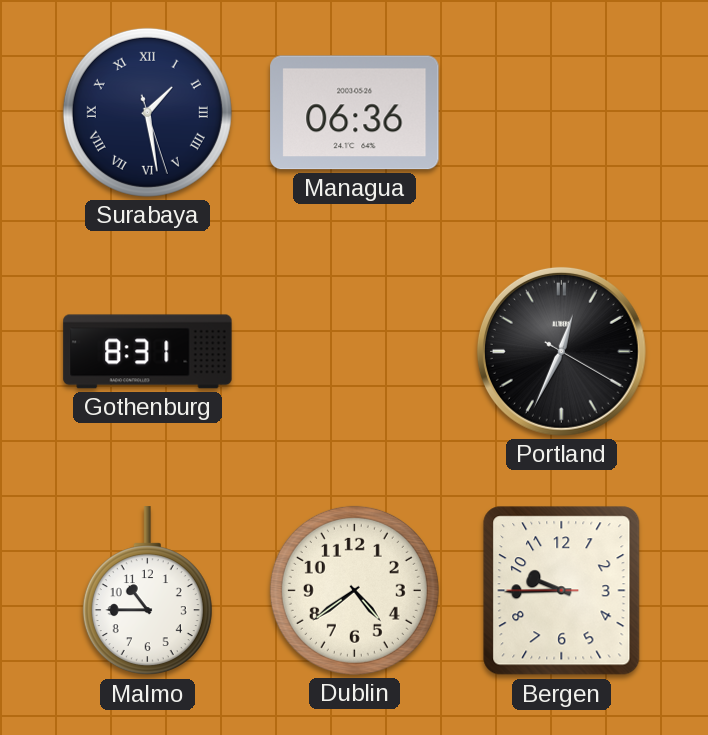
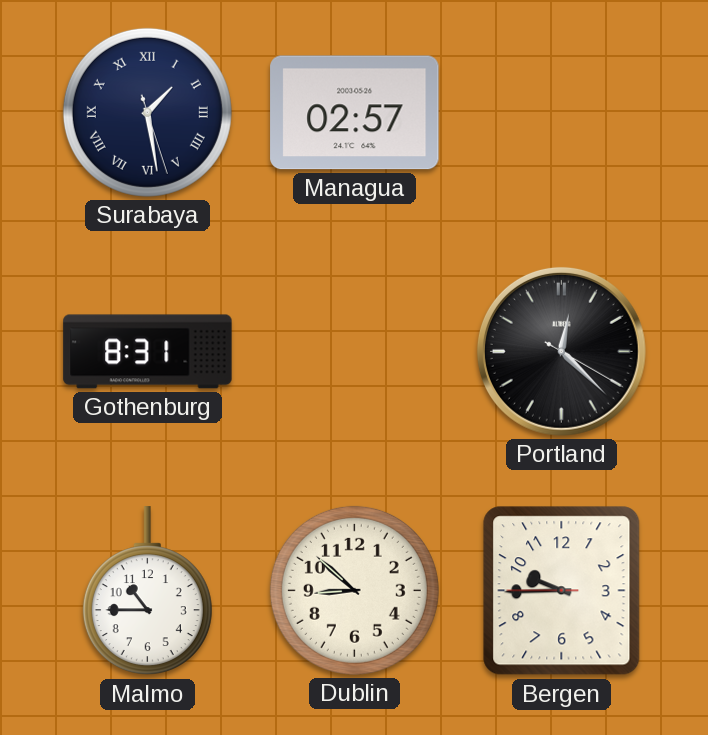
Managua: 06:36 -> 02:57 (355, 113)
Portland: 12:34 -> 12:22 (561, 351)
Dublin: 4:39 -> 8:52 (354, 590)
